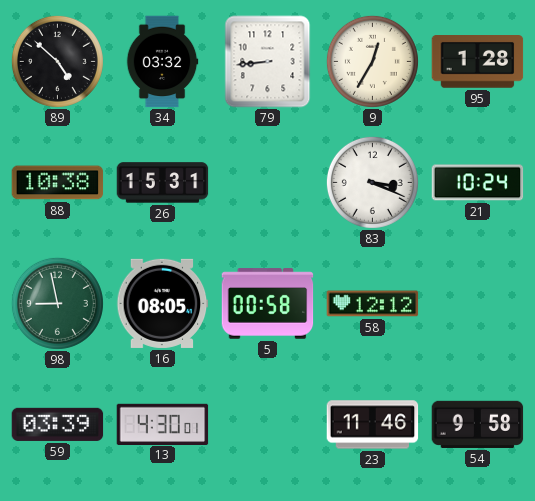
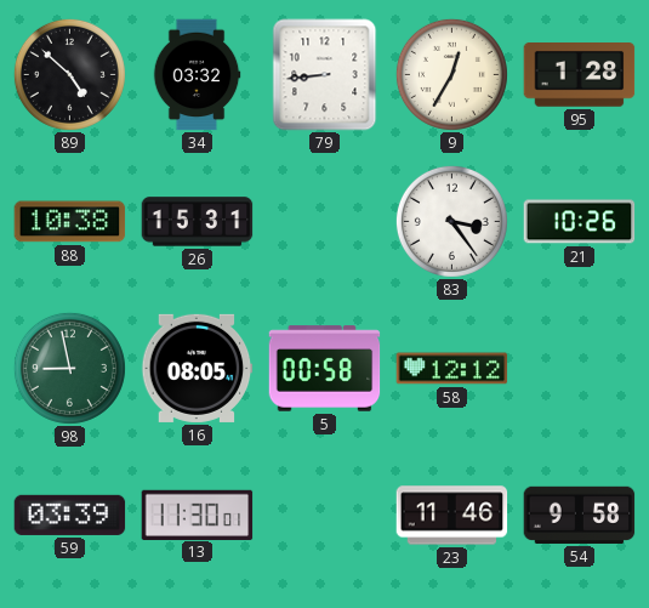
83: 3:19 -> 3:24 (451, 221)
21: 10:24 -> 10:26 (580, 222)
13: 4:30 -> 11:30 (198, 515)
